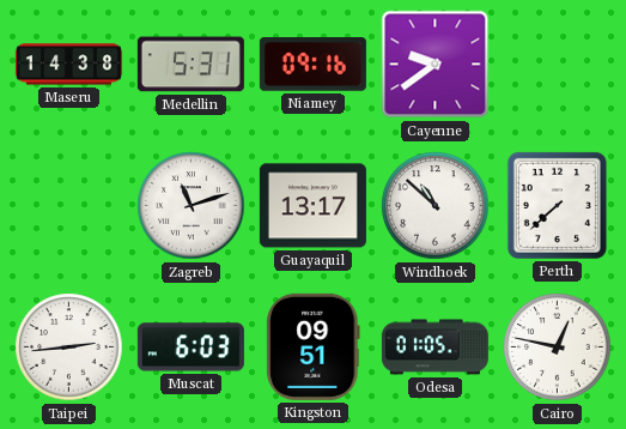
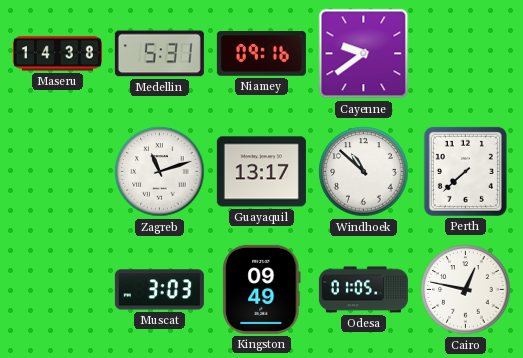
Taipei: 2:44 -> none (69, 348)
Muscat: 6:03 -> 3:03 (159, 290)
Kingston: 09:51 -> 09:49 (262, 289)
